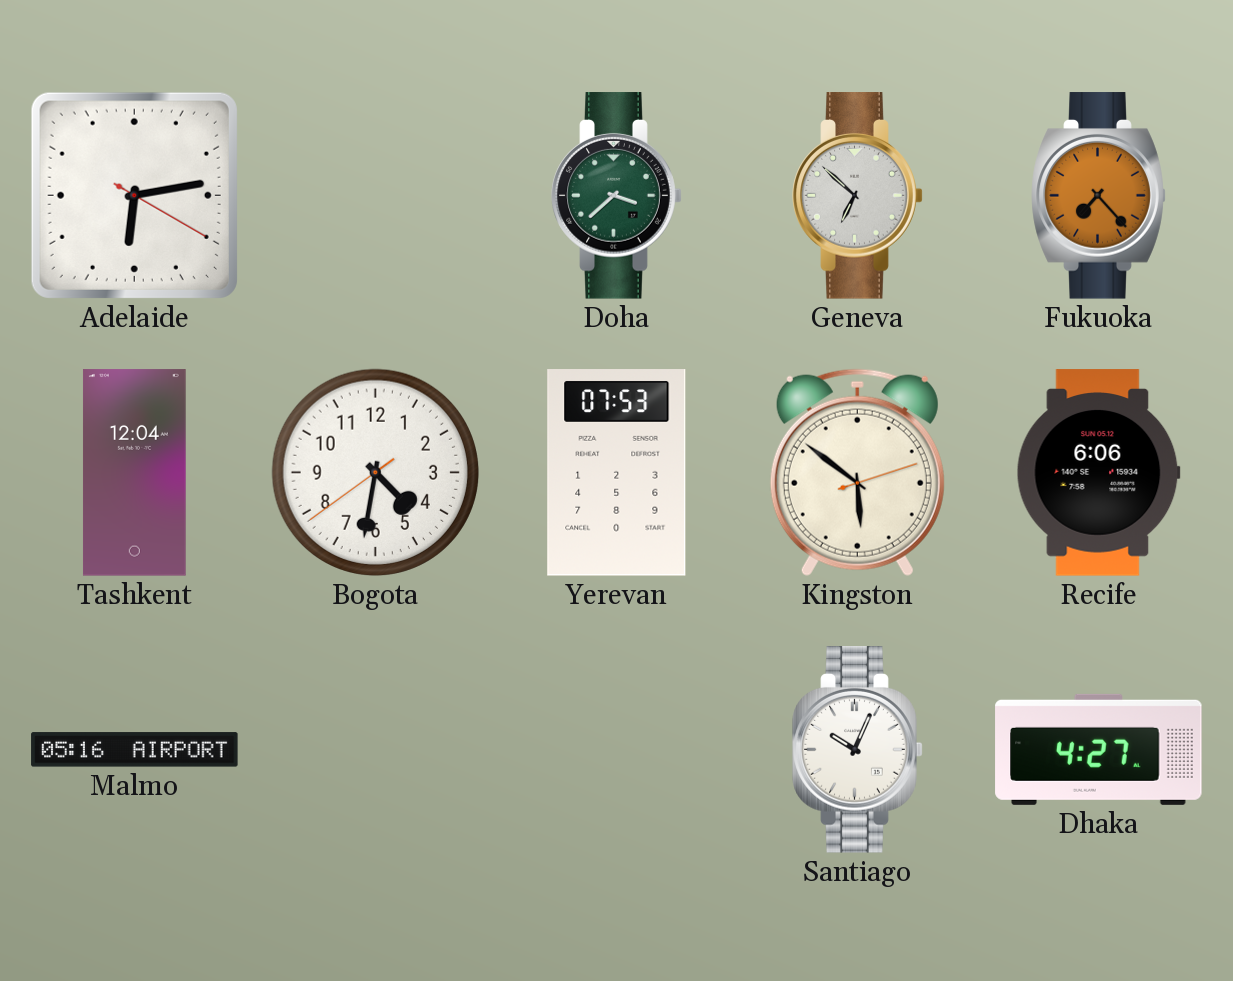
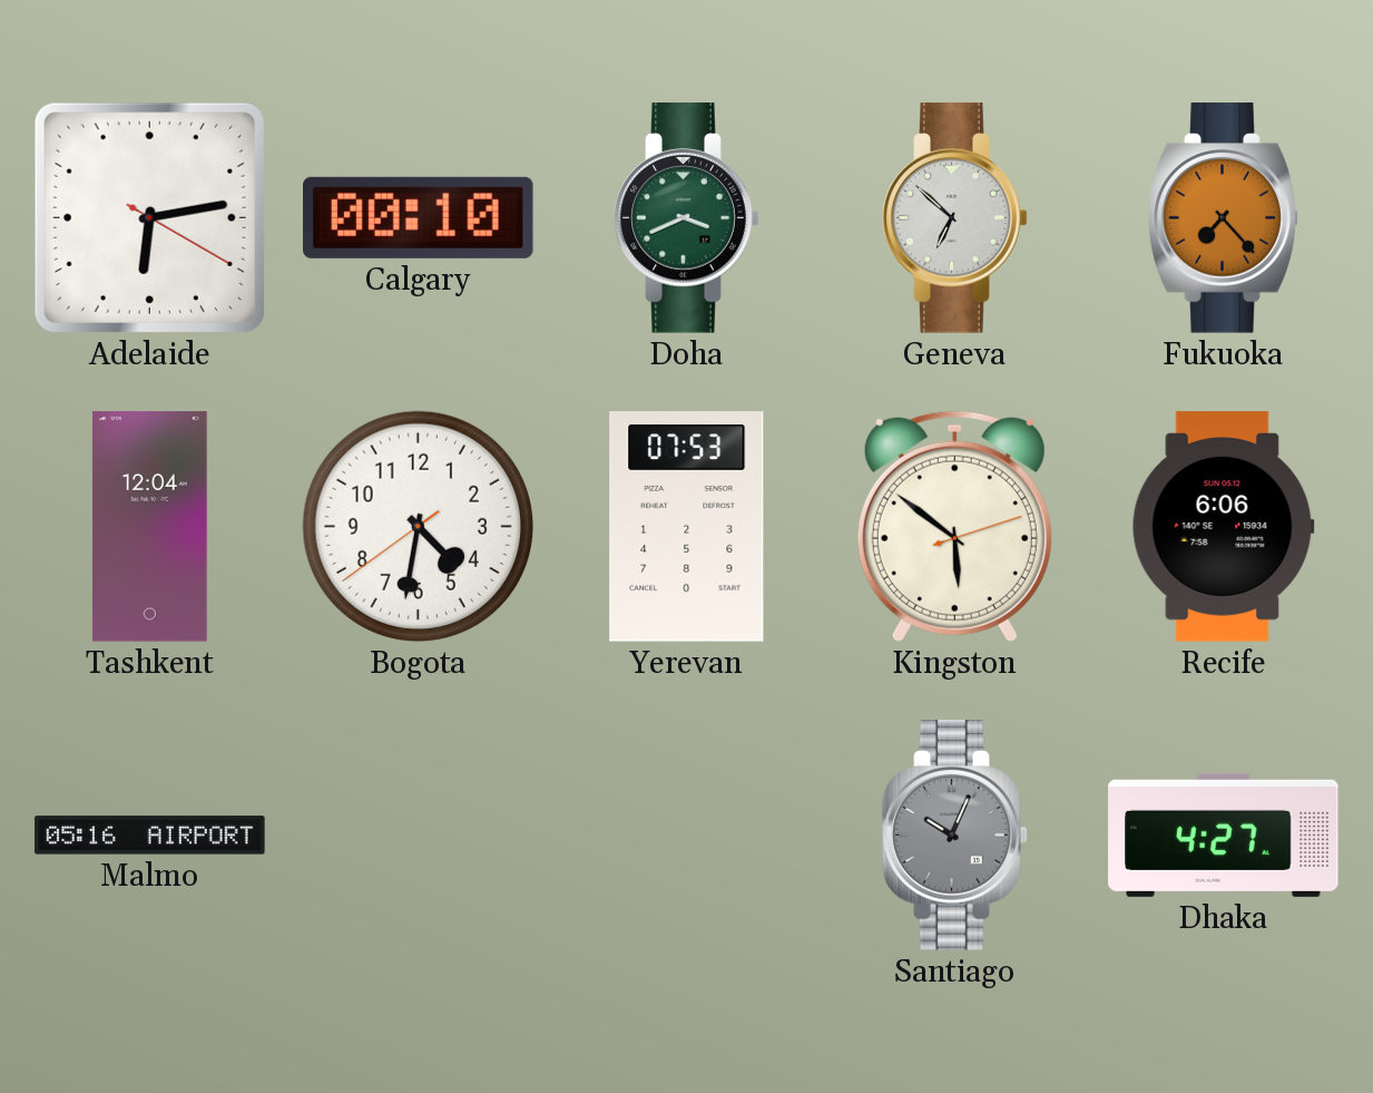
Calgary: none -> 00:10 (419, 217)
Doha: 3:38 -> 3:41 (687, 218)
Santiago dial: white -> grey (955, 836)
